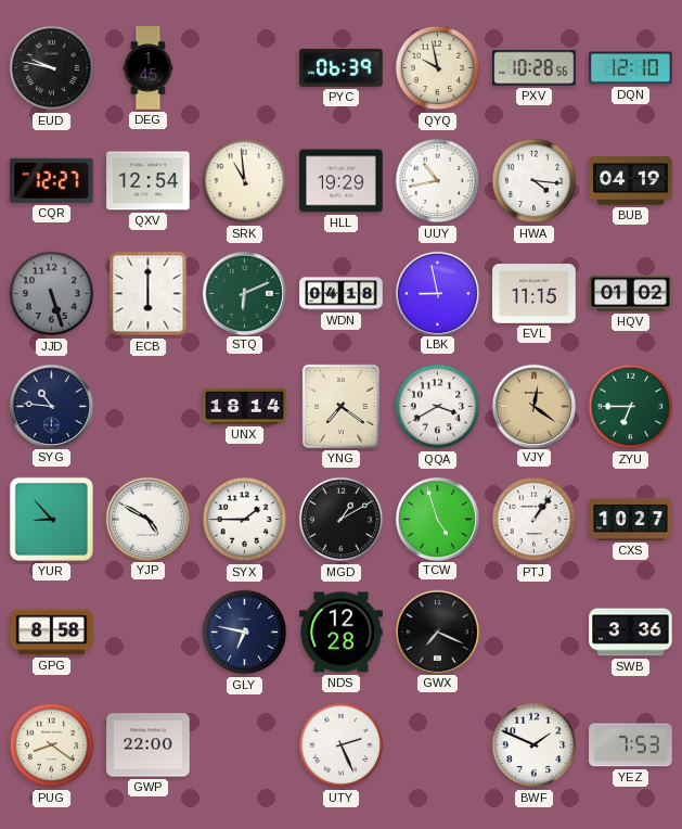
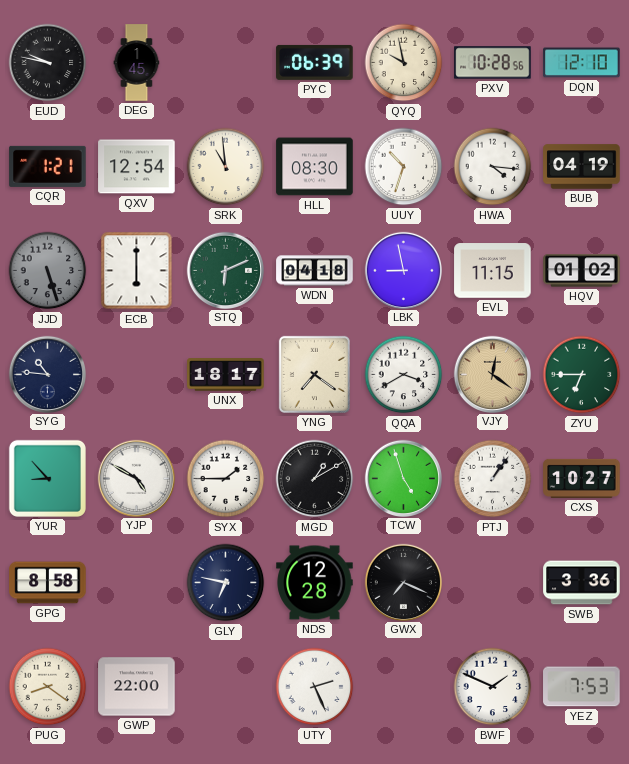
CQR: 12:27 -> 1:21 (48, 166)
HLL: 19:29 -> 08:30 (315, 167)
UUY: 10:43 -> 10:33 (404, 167)
UNX: 18:14 -> 18:17 (226, 375)
